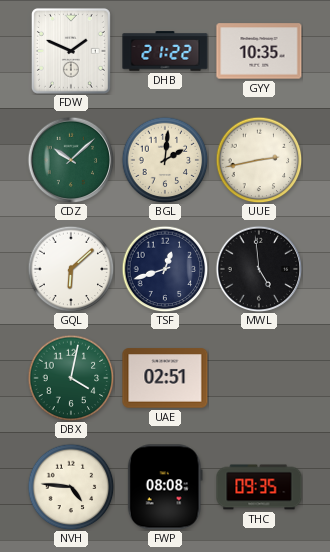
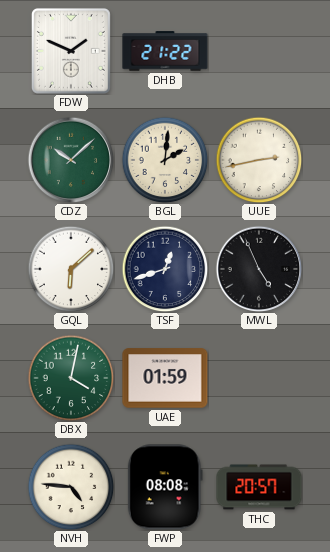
GYY: 10:35 -> none (259, 51)
MWL: 4:59 -> 4:56 (259, 269)
UAE: 02:51 -> 01:59 (165, 378)
THC: 09:35 -> 20:57 (259, 487)
